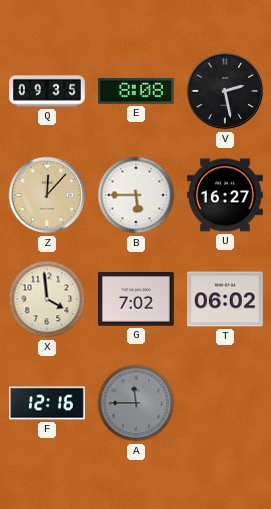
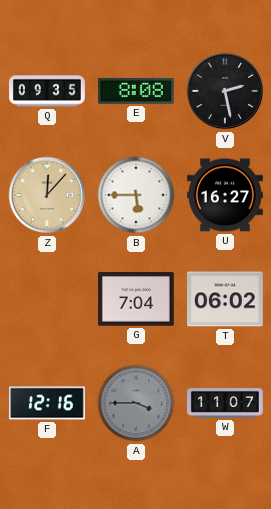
X: 3:59 -> none (47, 299)
G: 7:02 -> 7:04 (137, 299)
A: 11:45 -> 3:45 (136, 403)
W: none -> 11:07 (226, 403)
